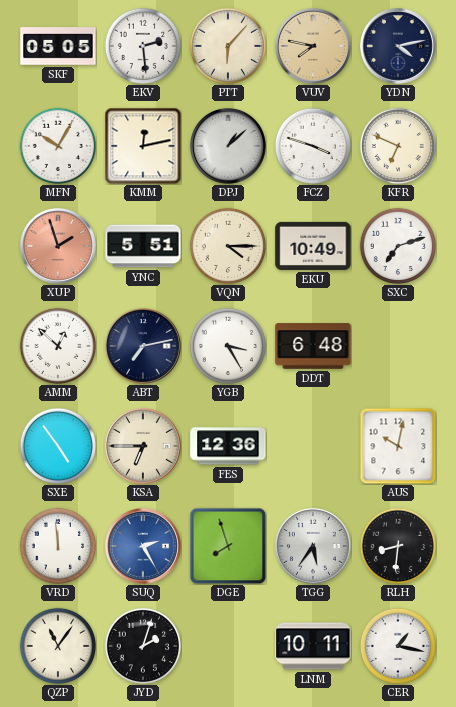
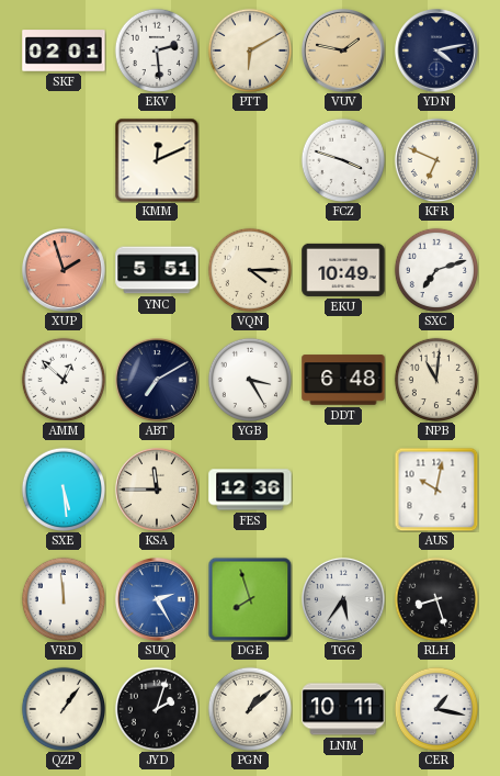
SKF: 05:05 -> 02:01 (64, 50)
PTT: 6:07 -> 6:10 (249, 49)
VUV: 7:47 -> 1:47 (343, 50)
MFN: 10:05 -> none (57, 145)
KMM: 12:13 -> 12:11 (157, 160)
DPJ: 1:08 -> none (228, 146)
ABT: 7:13 -> 7:10 (157, 380)
NPB: none -> 11:01 (435, 379)
SXE: 4:54 -> 5:29 (63, 488)
KSA: 6:45 -> 11:45 (157, 490)
RLH: 8:31 -> 8:27 (435, 598)
QZP: 11:06 -> 1:06 (63, 708)
PGN: none -> 1:08 (249, 708)
